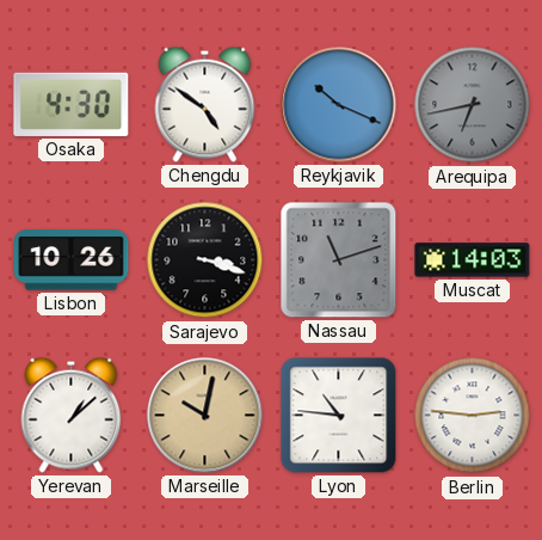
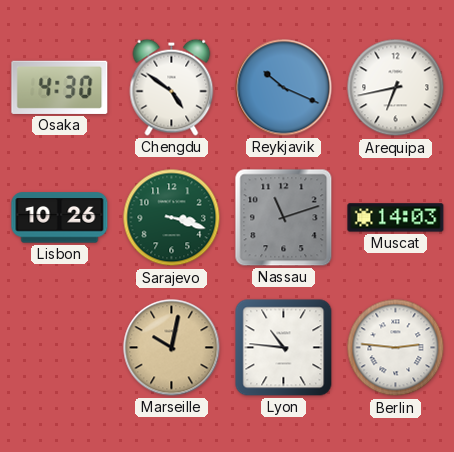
Arequipa dial: grey -> white (396, 88)
Sarajevo dial: black -> green (172, 218)
Yerevan: 1:08 -> none (72, 415)
